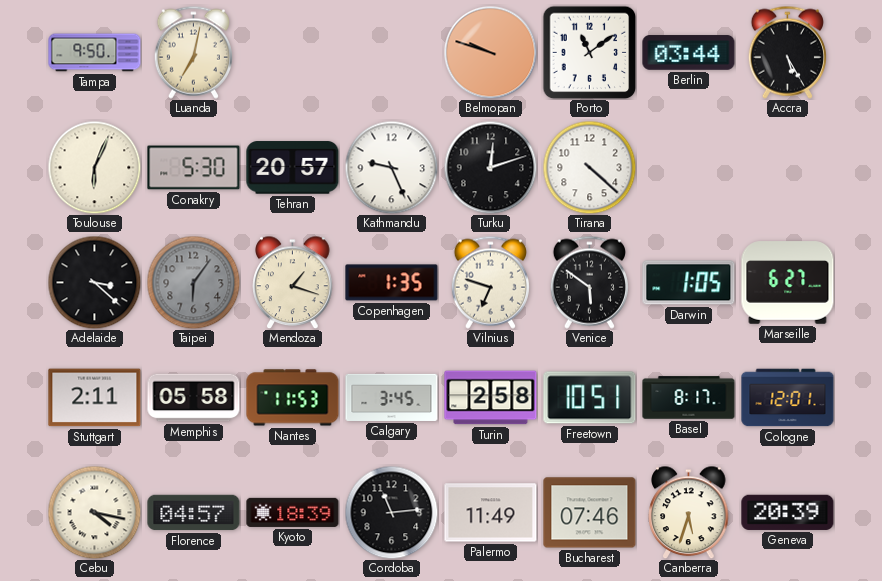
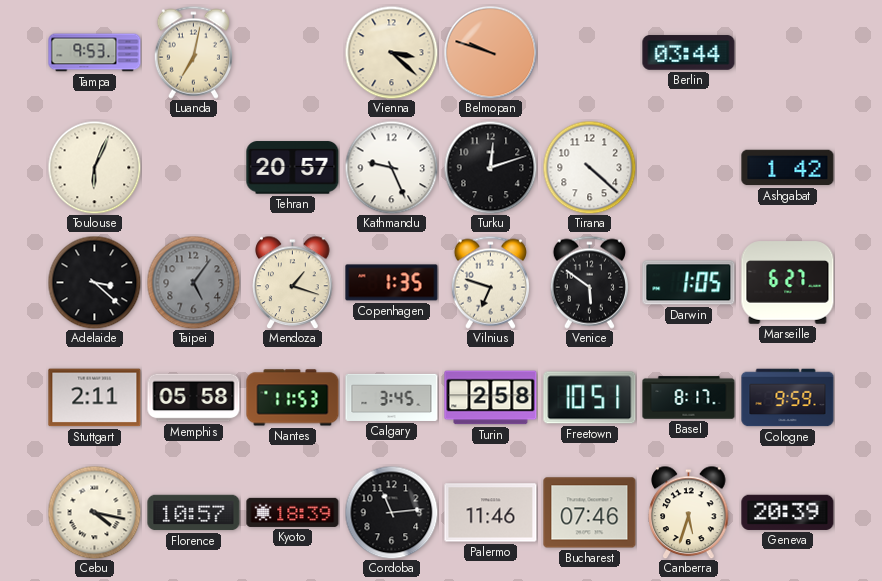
Tampa: 9:50 -> 9:53 (95, 53)
Vienna: none -> 3:22 (391, 52)
Porto: 11:09 -> none (589, 52)
Accra: 5:25 -> none (787, 52)
Conakry: 5:30 -> none (194, 168)
Ashgabat: none -> 1:42 (788, 168)
Taipei: 6:06 -> 5:06 (193, 282)
Cologne: 12:01 -> 9:59 (788, 398)
Florence: 04:57 -> 10:57 (194, 513)
Palermo: 11:49 -> 11:46 (491, 513)
